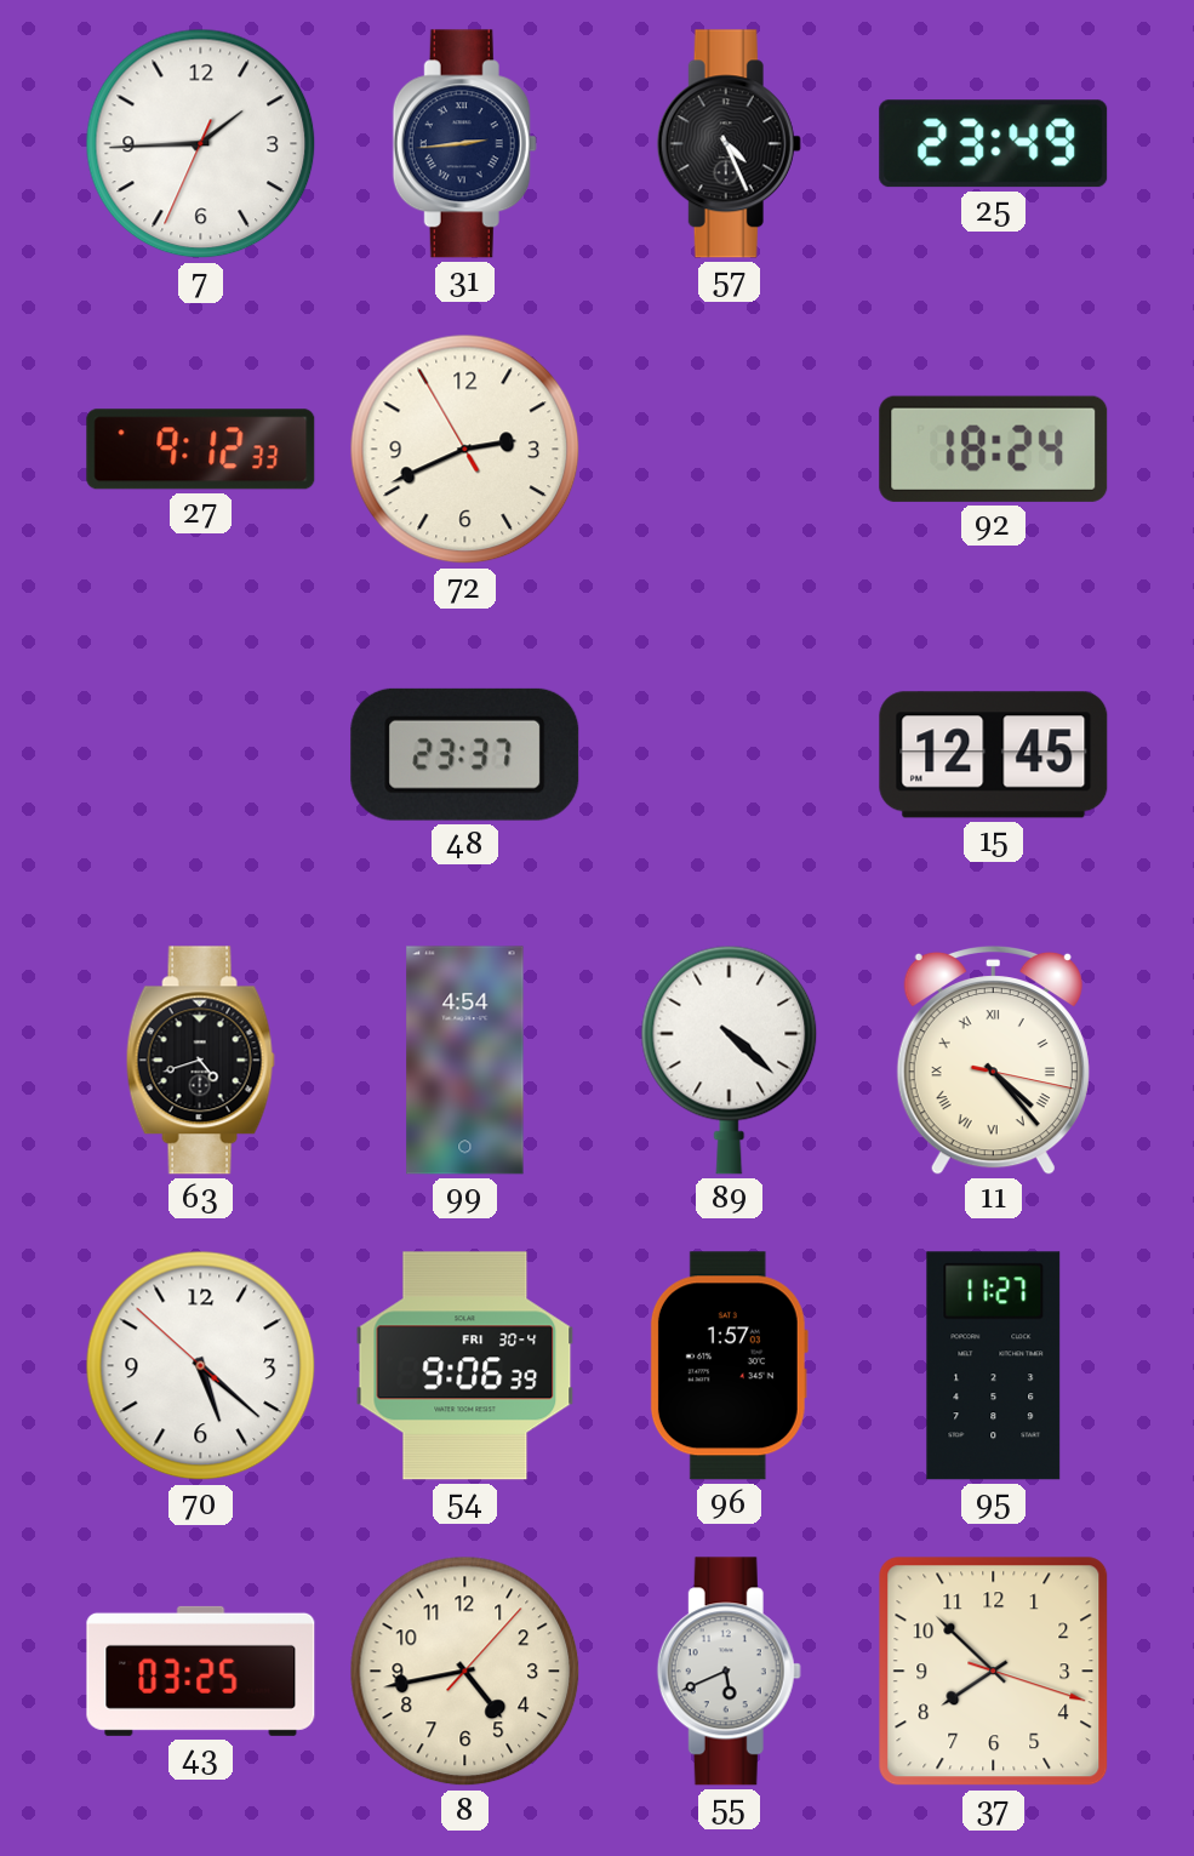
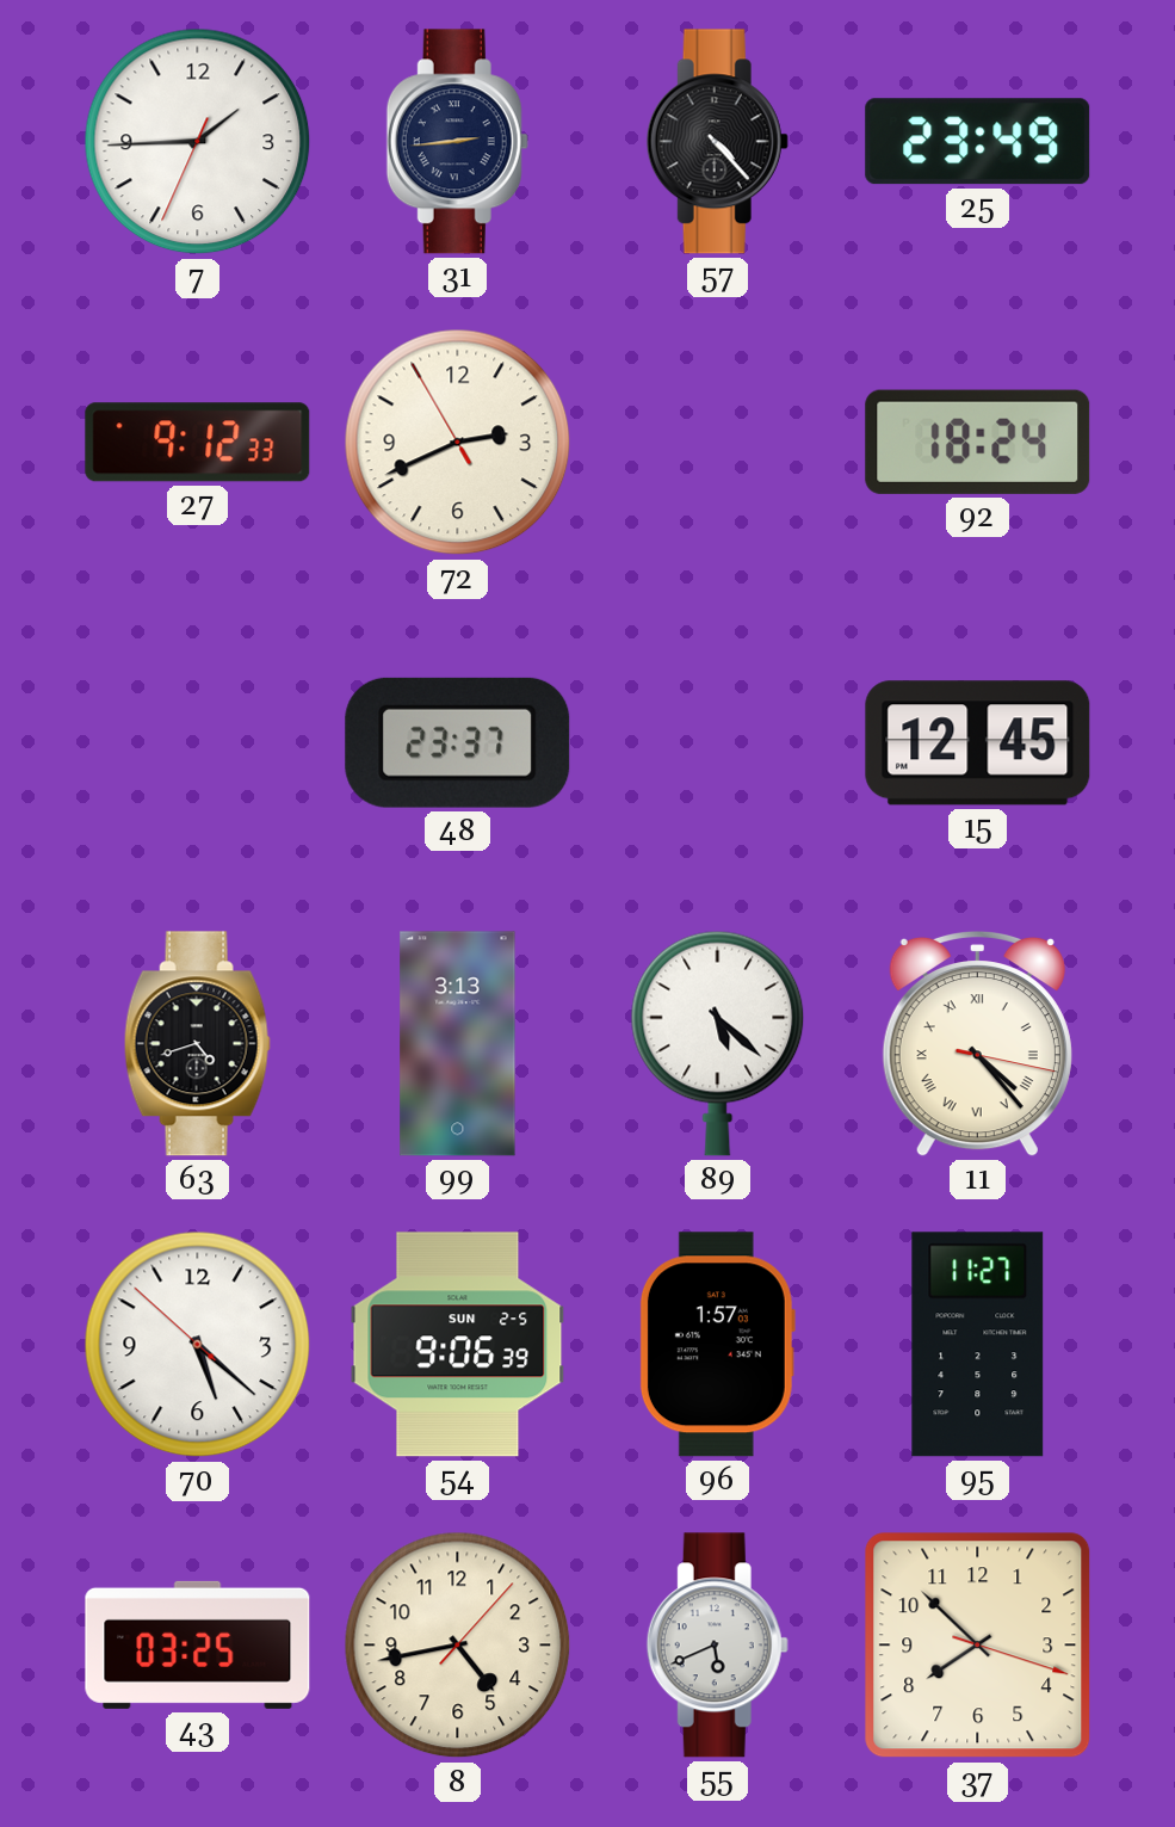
57: 4:26 -> 4:23 (717, 142)
99: 4:54 -> 3:13 (458, 1044)
89: 4:22 -> 5:22 (718, 1043)
54 date: FRI 30-4 -> SUN 2-5 (458, 1345)
